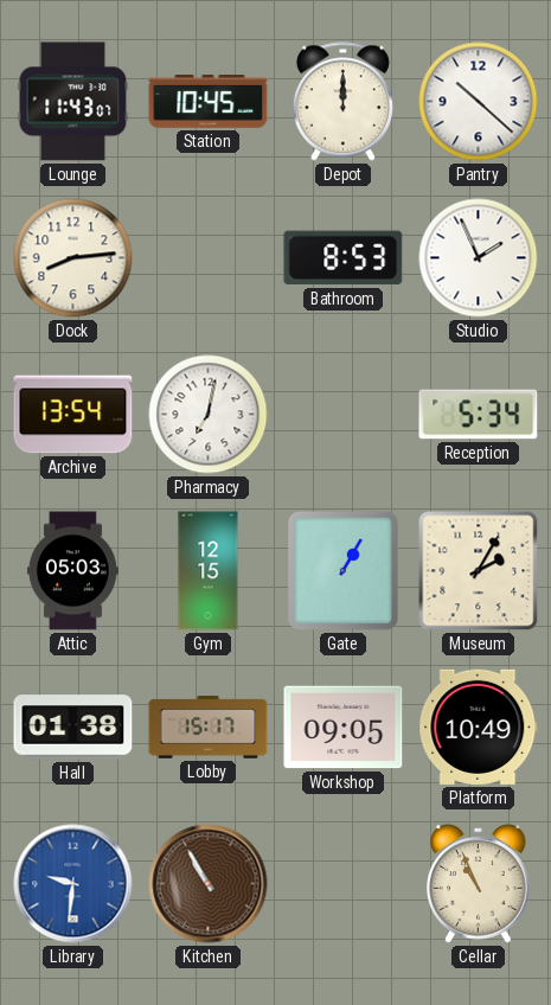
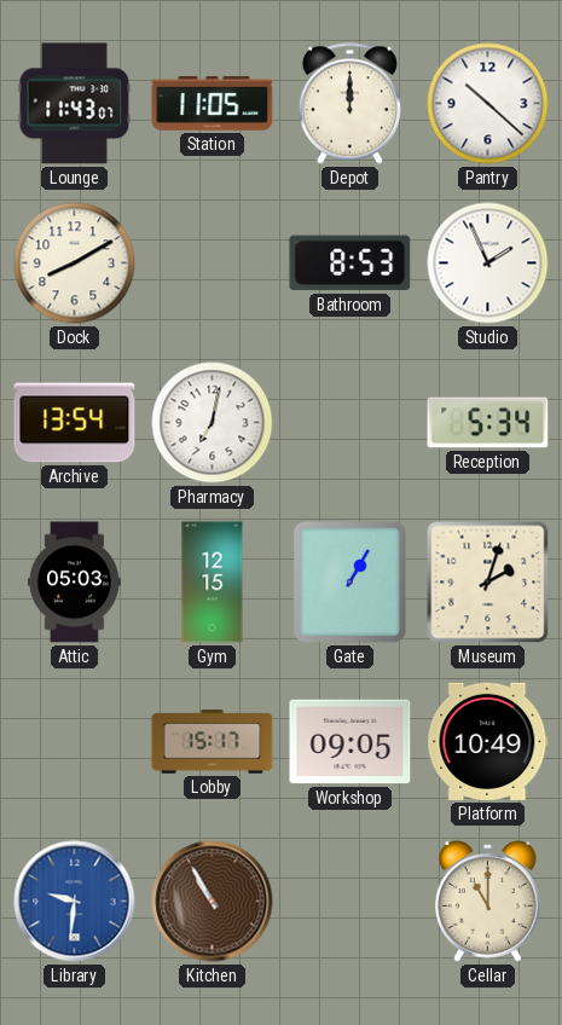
Station: 10:45 -> 11:05 (213, 104)
Dock: 8:14 -> 8:10 (75, 264)
Museum: 2:05 -> 2:03 (488, 583)
Hall: 01:38 -> none (73, 728)
Cellar: 10:56 -> 11:00 (488, 902)
